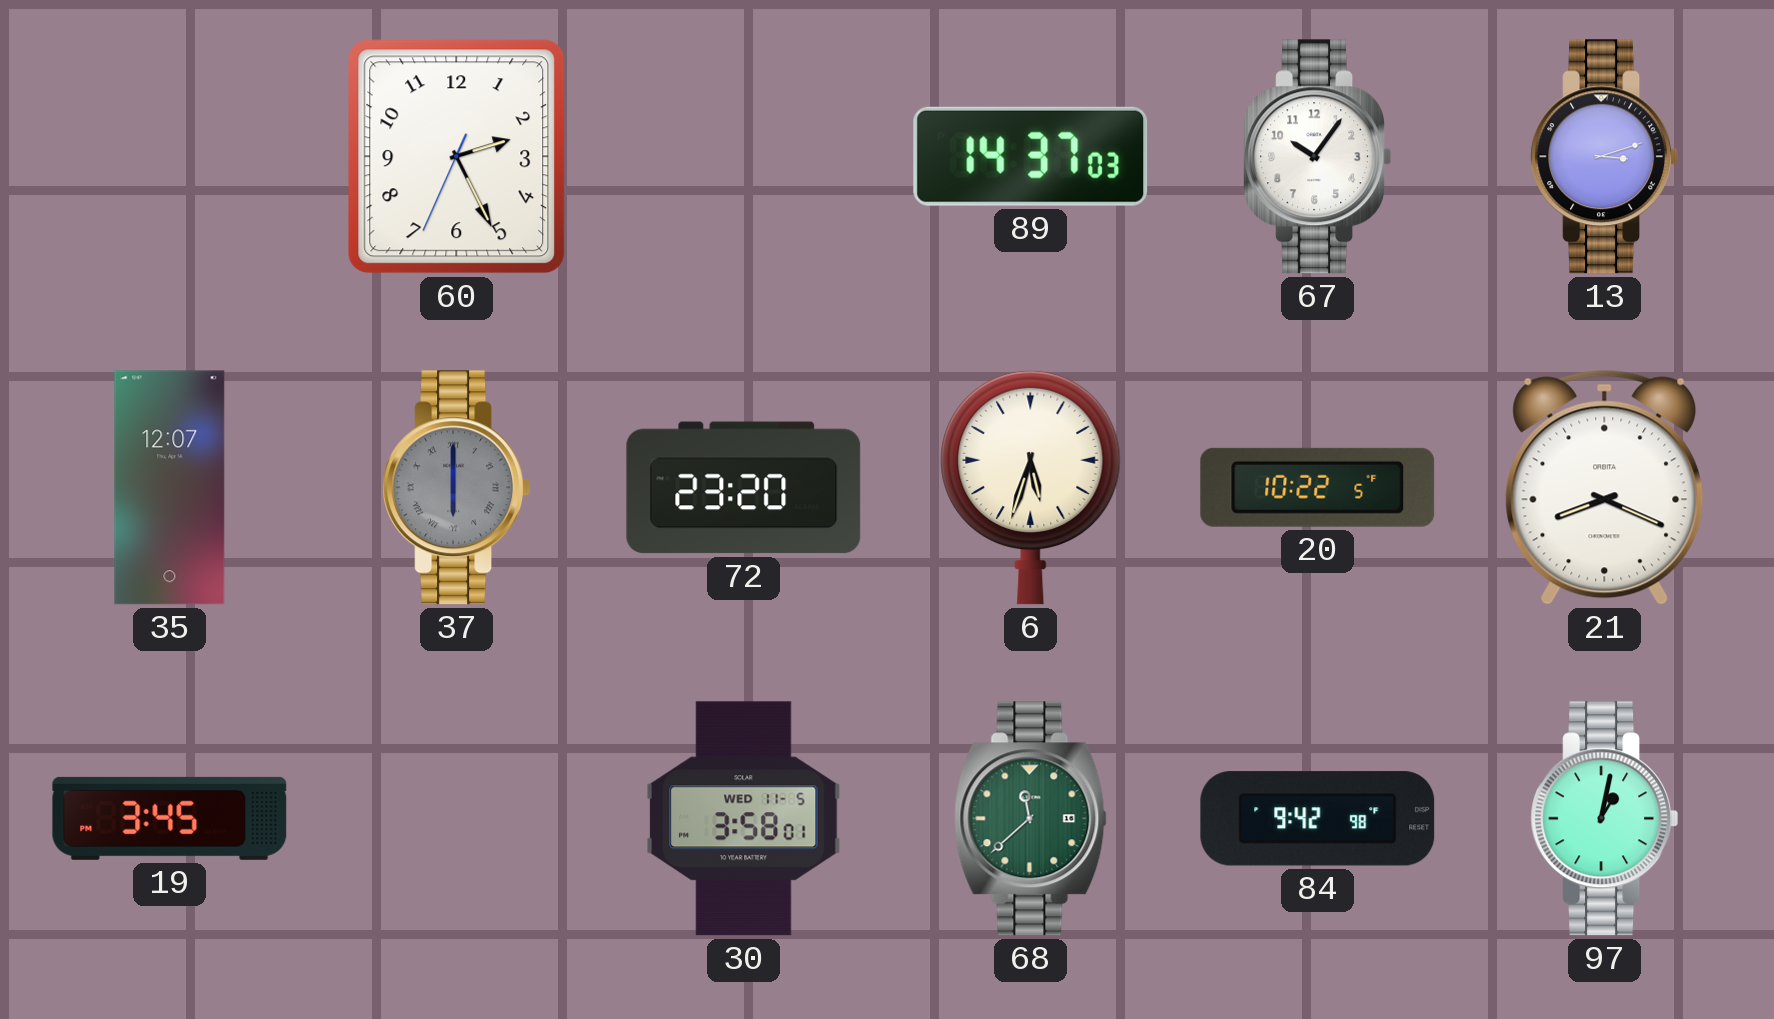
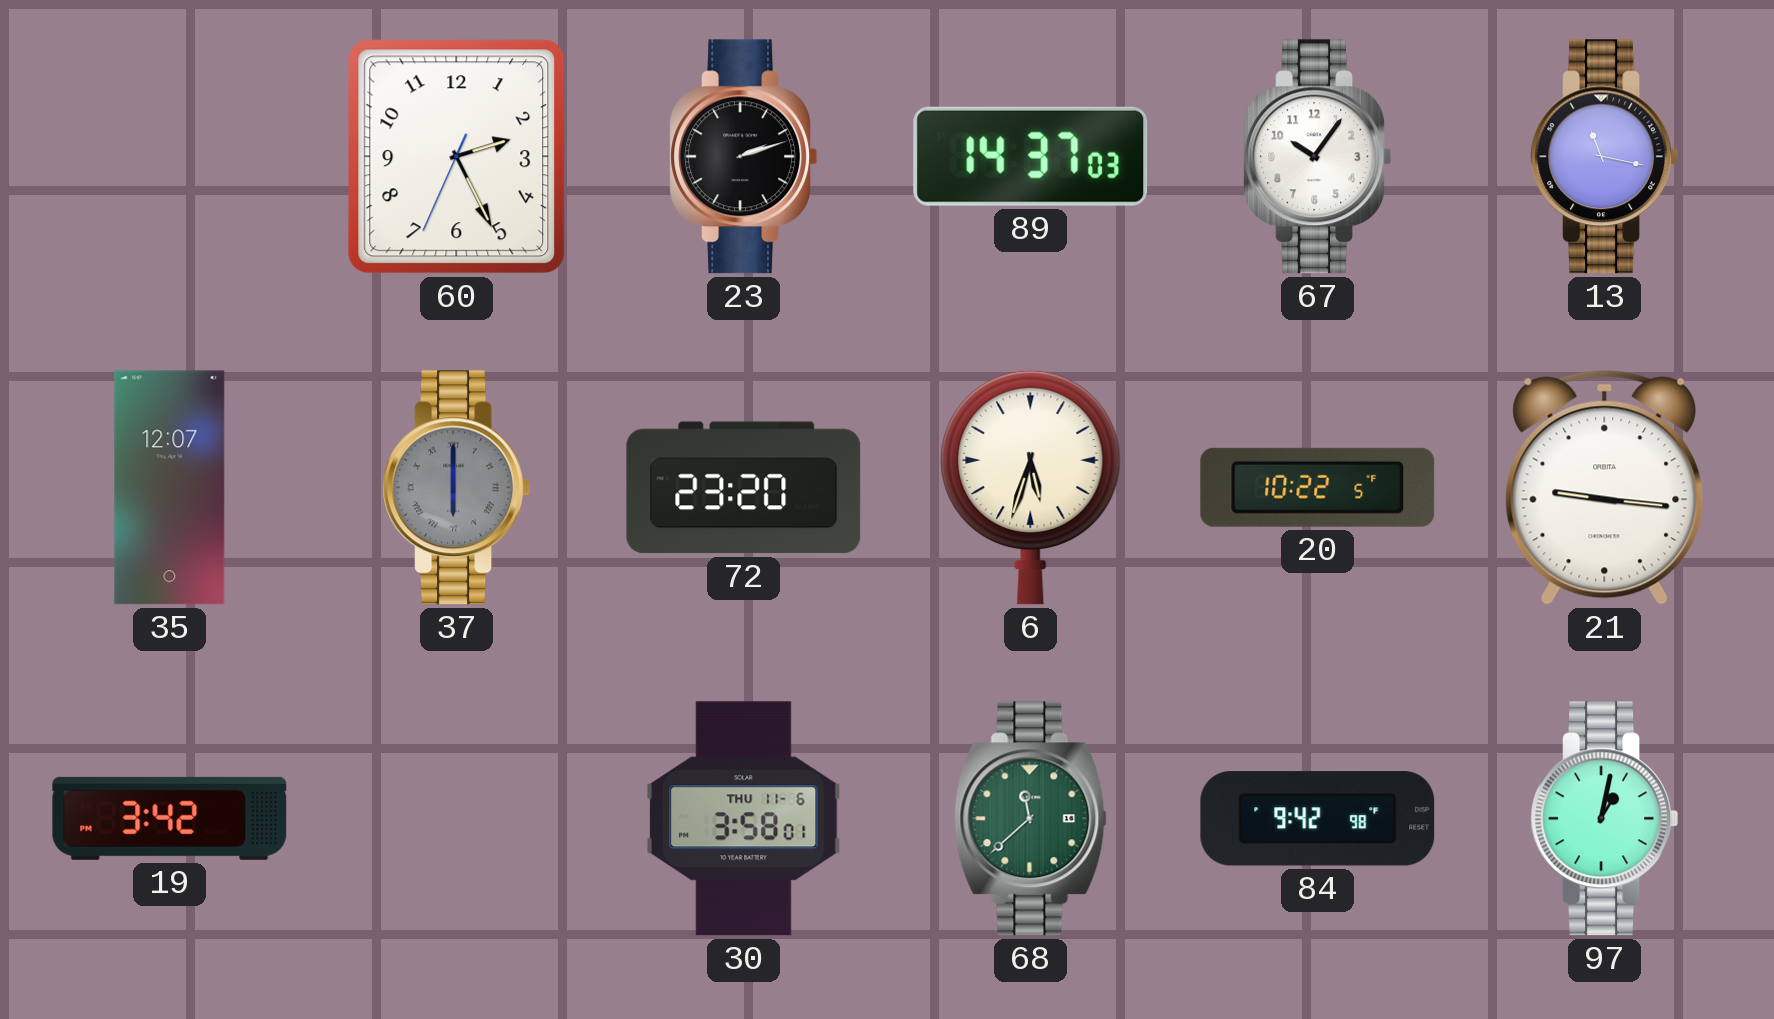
23: none -> 2:12 (744, 157)
13: 3:12 -> 11:17 (1605, 157)
21: 8:19 -> 9:16 (1605, 487)
19: 3:45 -> 3:42 (170, 818)
30 date: WED 11-5 -> THU 11-6 (744, 819)
